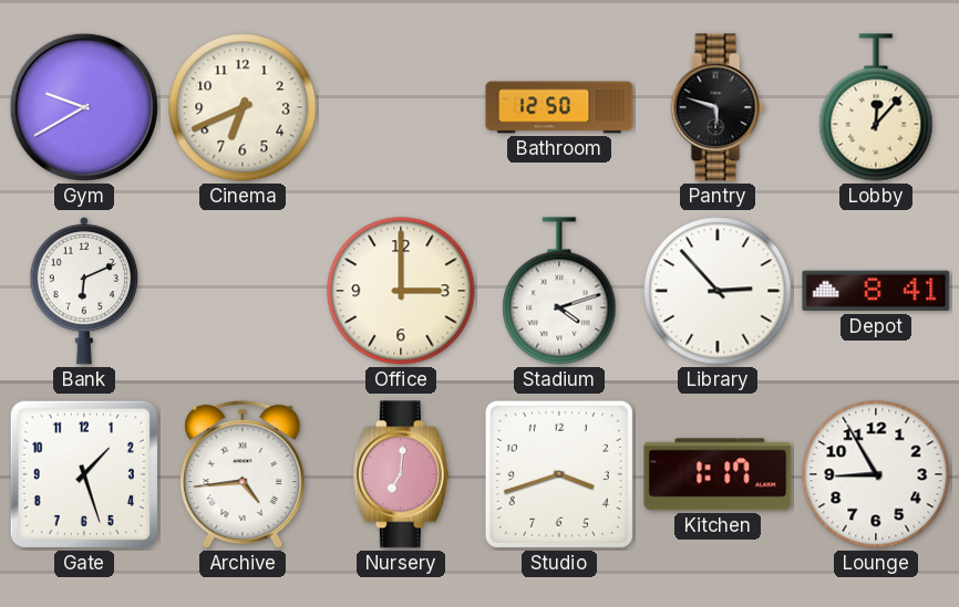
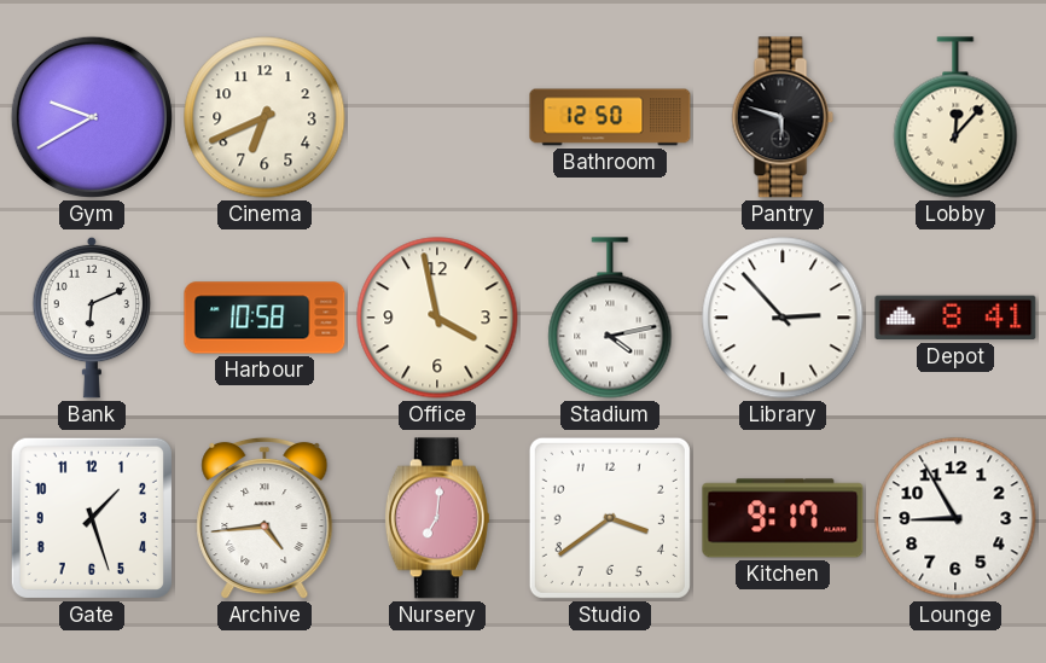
Harbour: none -> 10:58 (265, 318)
Office: 3:00 -> 3:58 (437, 318)
Stadium: 4:12 -> 4:13 (610, 318)
Studio: 3:42 -> 3:39 (610, 518)
Kitchen: 1:17 -> 9:17 (783, 518)
